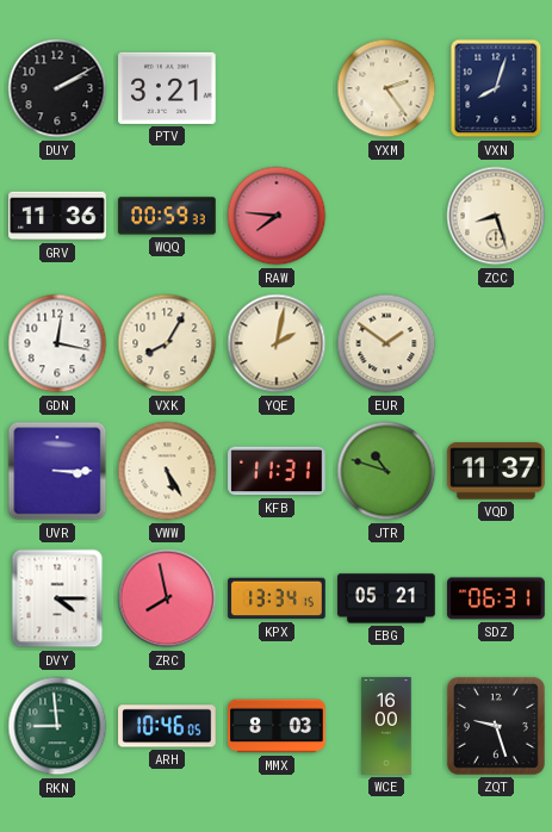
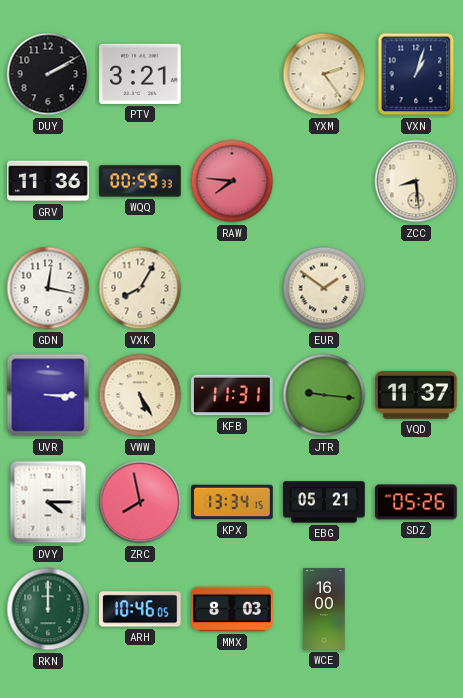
VXN: 8:03 -> 1:03 (416, 74)
ZCC: 8:27 -> 8:29 (416, 181)
YQE: 2:02 -> none (277, 343)
JTR: 10:48 -> 9:16 (324, 395)
SDZ: 06:31 -> 05:26 (416, 502)
RKN: 8:59 -> 12:00 (48, 609)
ZQT: 9:27 -> none (496, 726)
